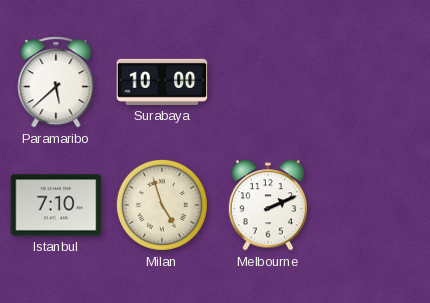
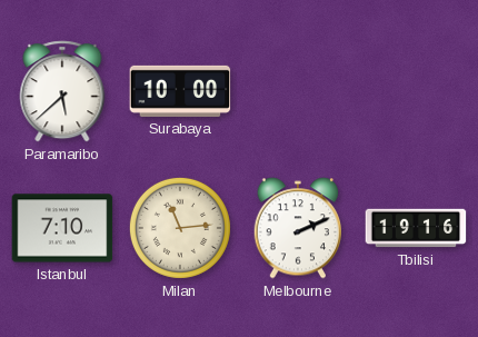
Milan: 4:57 -> 11:14 (180, 228)
Tbilisi: none -> 19:16 (416, 228)
